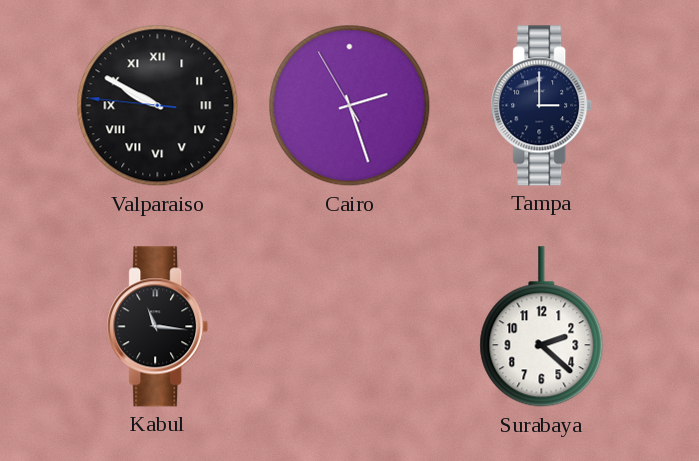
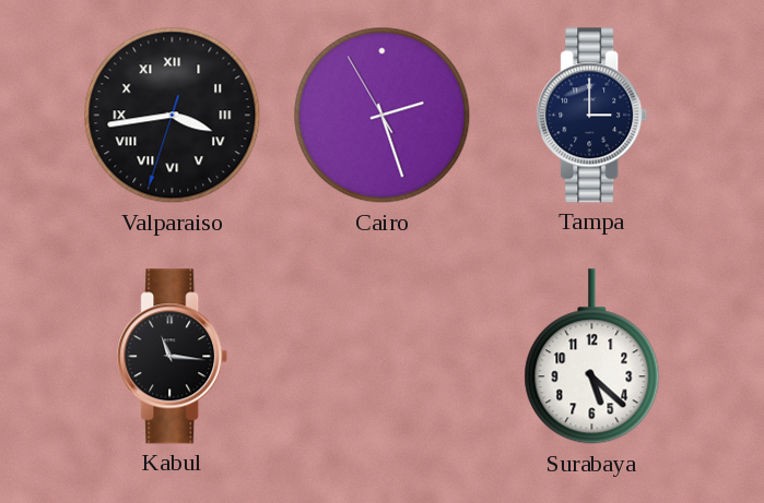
Valparaiso: 9:49 -> 3:43 (173, 116)
Surabaya: 2:22 -> 5:22 (592, 357)
